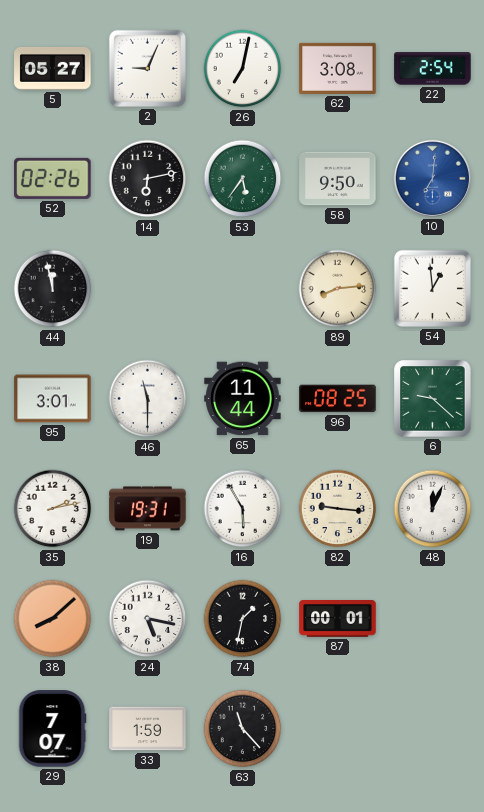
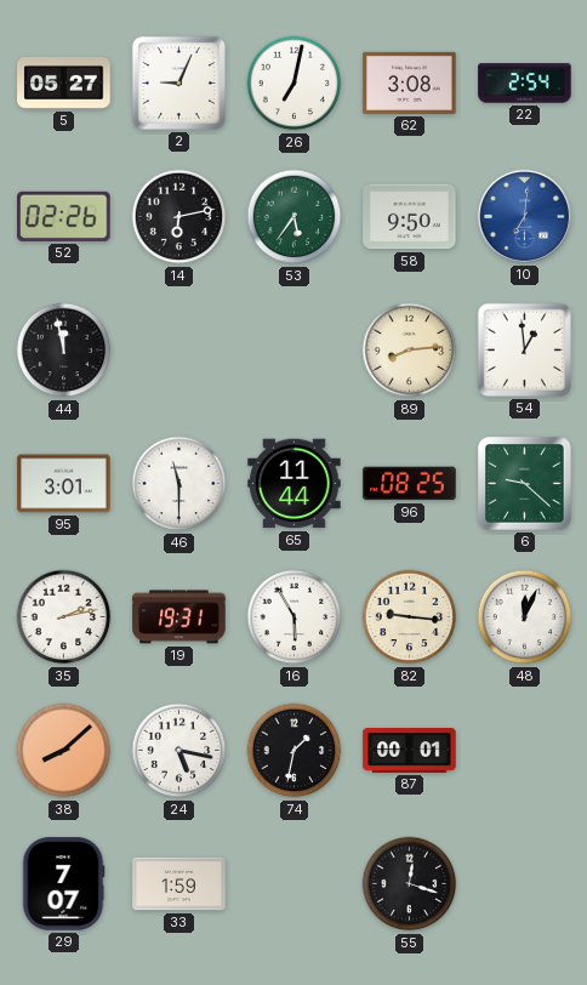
63: 11:23 -> none (243, 729)
55: none -> 12:18 (410, 884)
